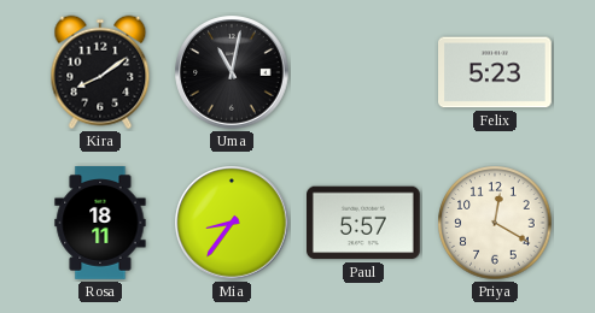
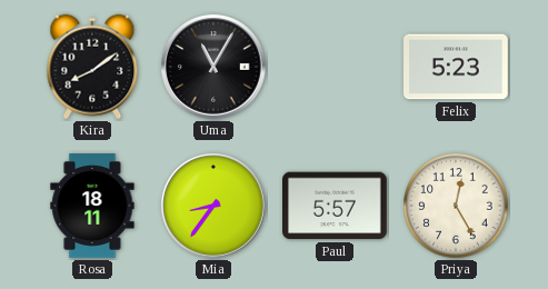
Uma: 11:02 -> 11:05 (213, 67)
Priya: 12:20 -> 12:25 (456, 206)
